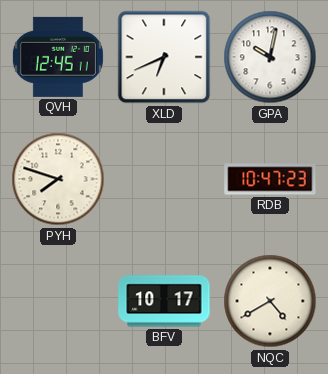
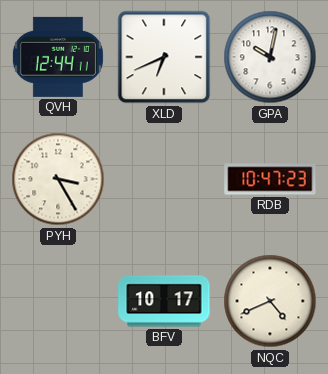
QVH: 12:45 -> 12:44 (58, 57)
PYH: 7:48 -> 3:25 (58, 179)
NQC: 4:40 -> 4:41 (270, 301)
